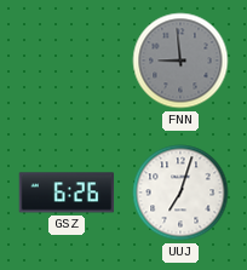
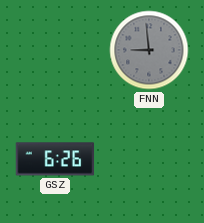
UUJ: 7:03 -> none (180, 193)
